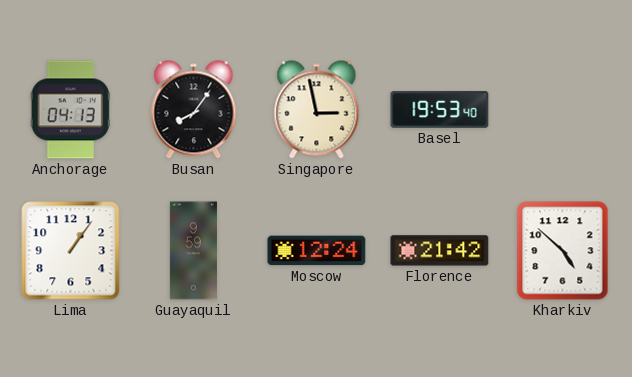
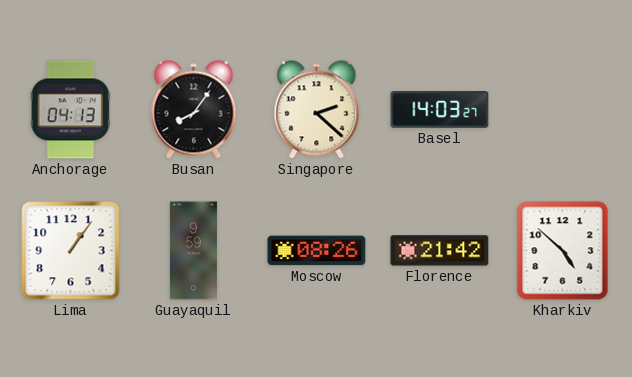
Singapore: 2:58 -> 2:22 (317, 110)
Basel: 19:53 -> 14:03 (440, 110)
Moscow: 12:24 -> 08:26 (317, 251)
